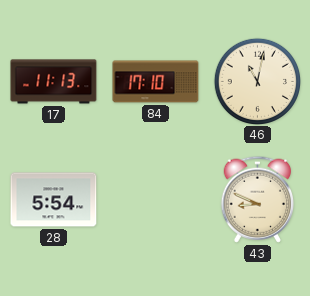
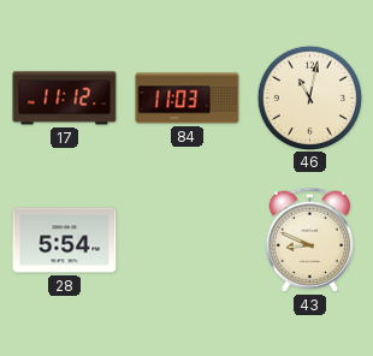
17: 11:13 -> 11:12 (65, 99)
84: 17:10 -> 11:03 (188, 99)
